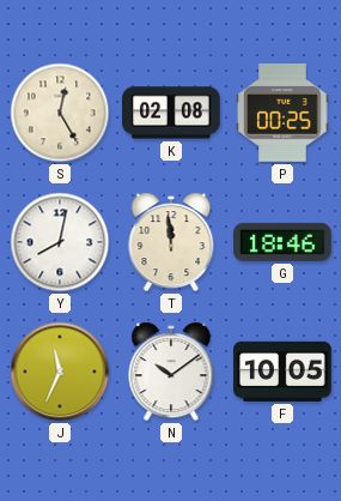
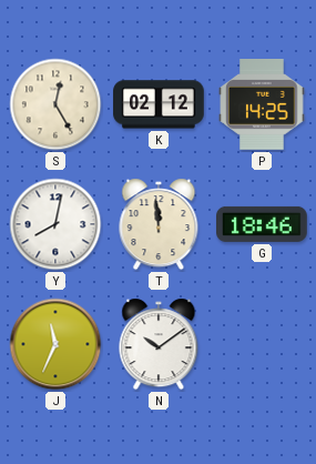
K: 02:08 -> 02:12 (159, 104)
P: 00:25 -> 14:25 (262, 104)
F: 10:05 -> none (284, 372)
